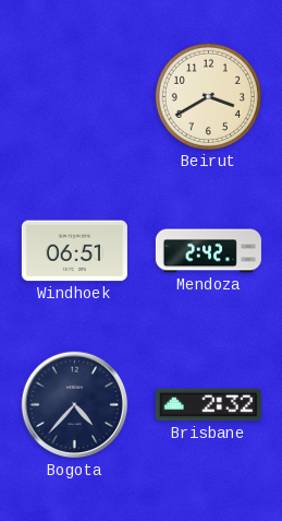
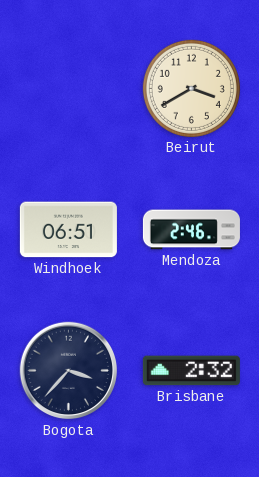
Mendoza: 2:42 -> 2:46 (191, 230)
Bogota: 4:37 -> 3:37 (69, 371)
